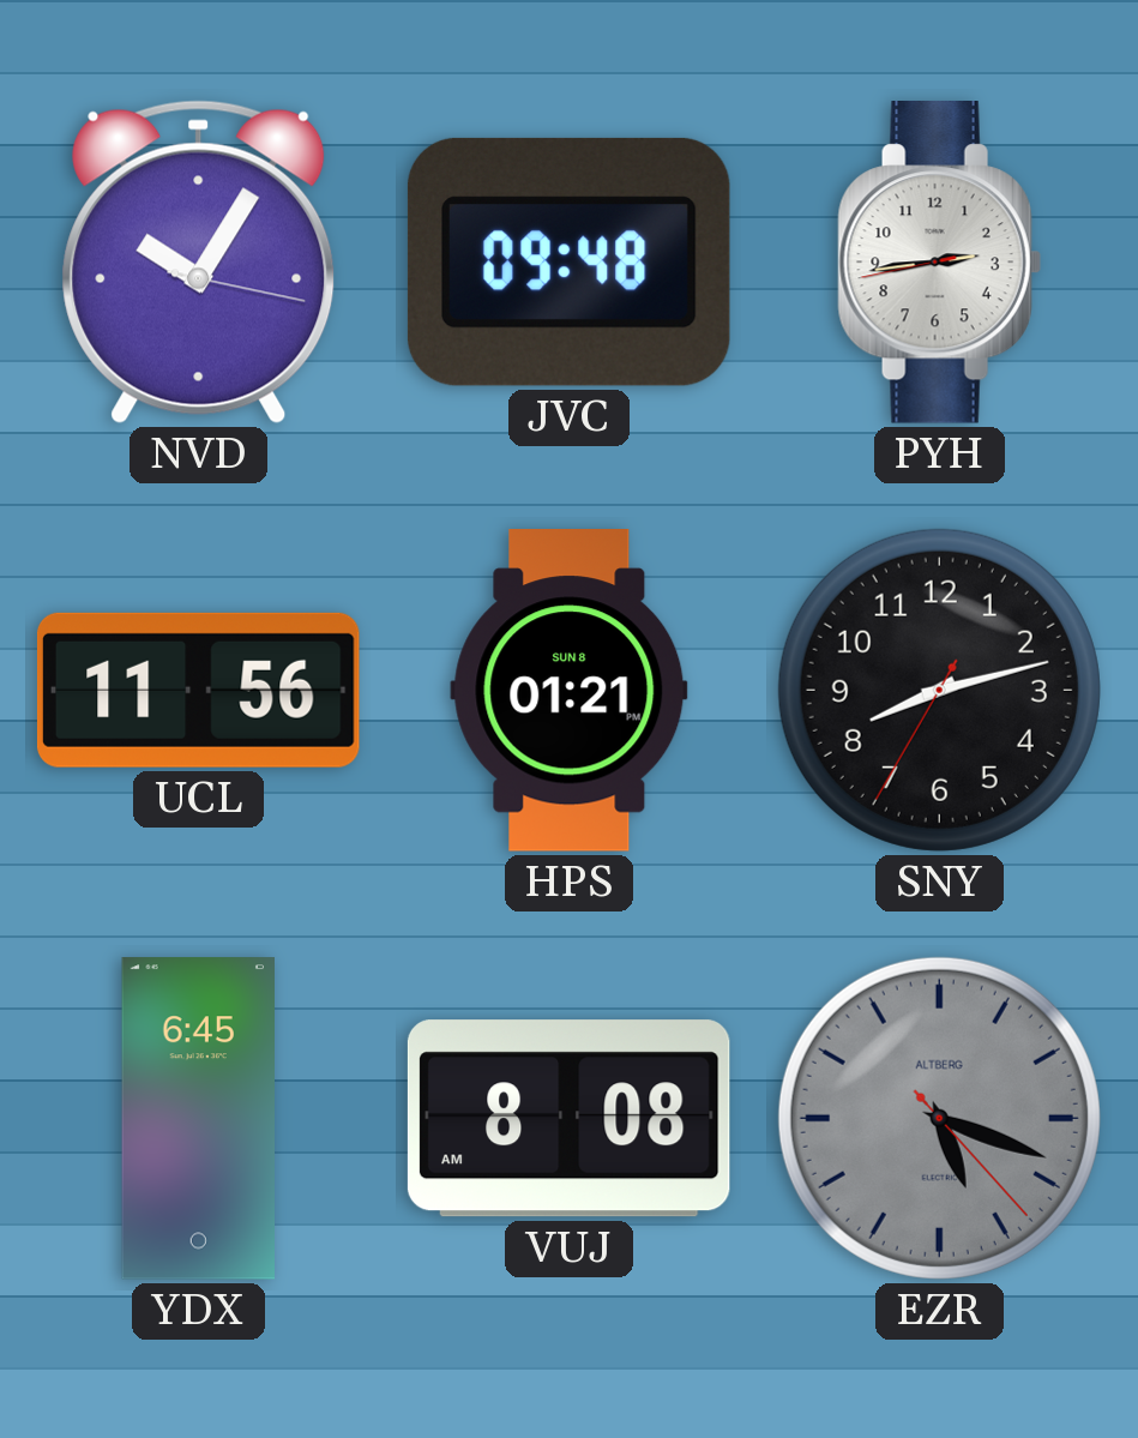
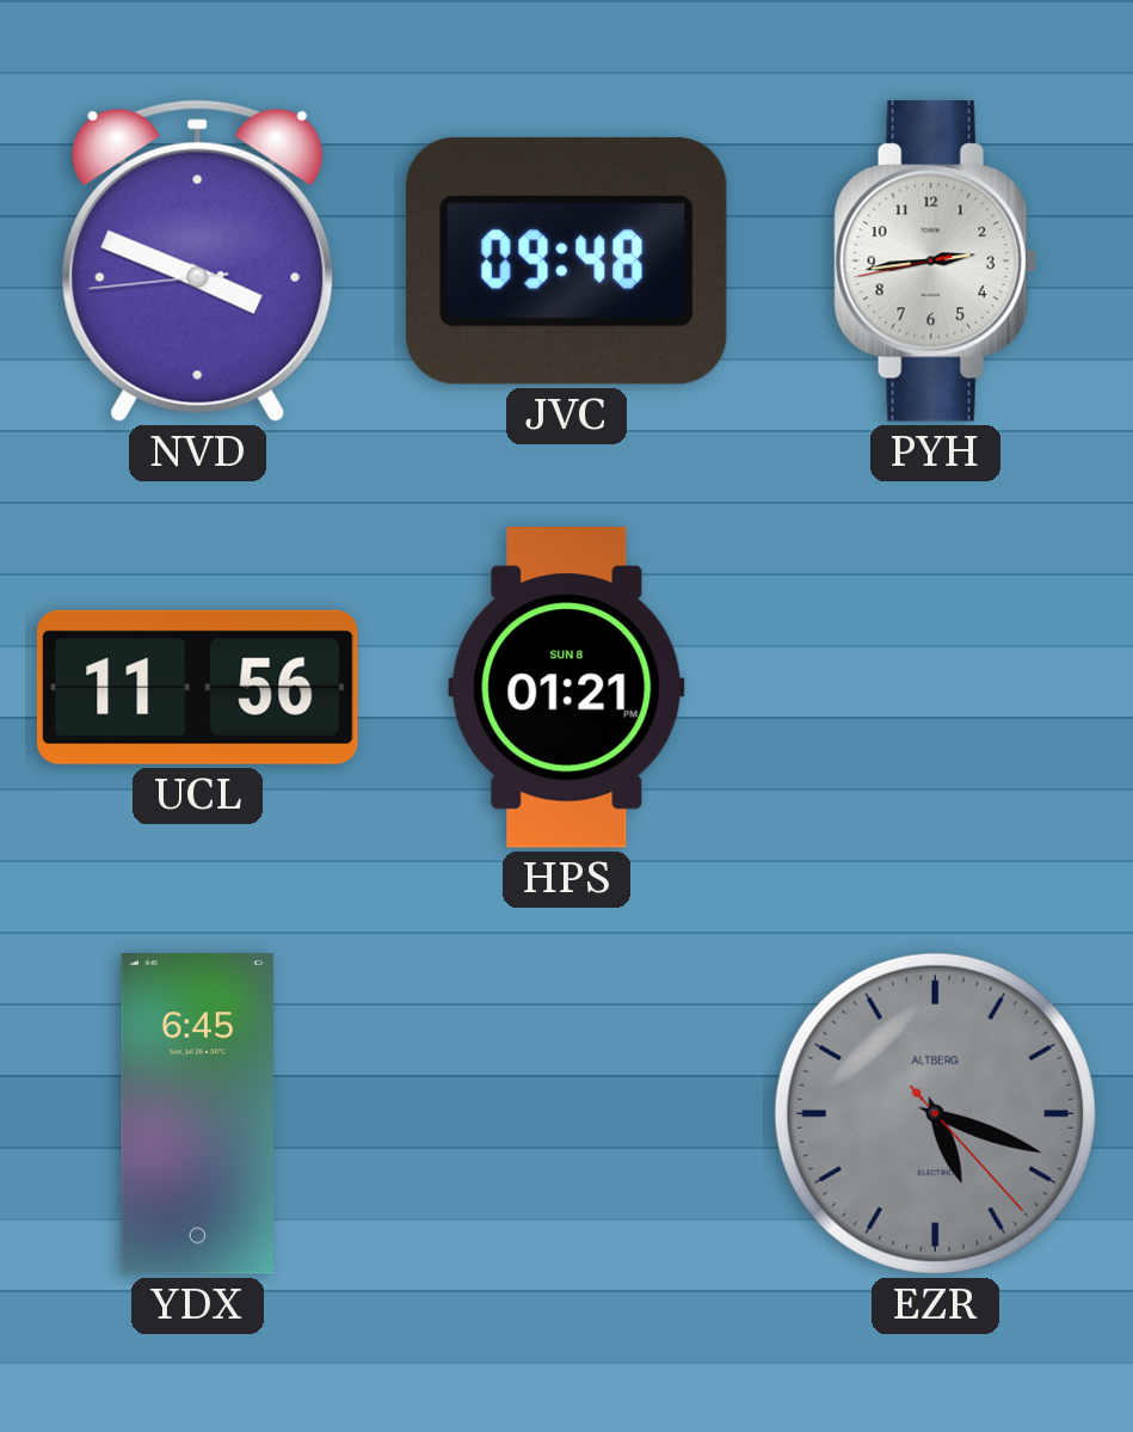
NVD: 10:05 -> 3:48 (198, 260)
SNY: 8:12 -> none (939, 690)
VUJ: 8:08 -> none (568, 1119)
